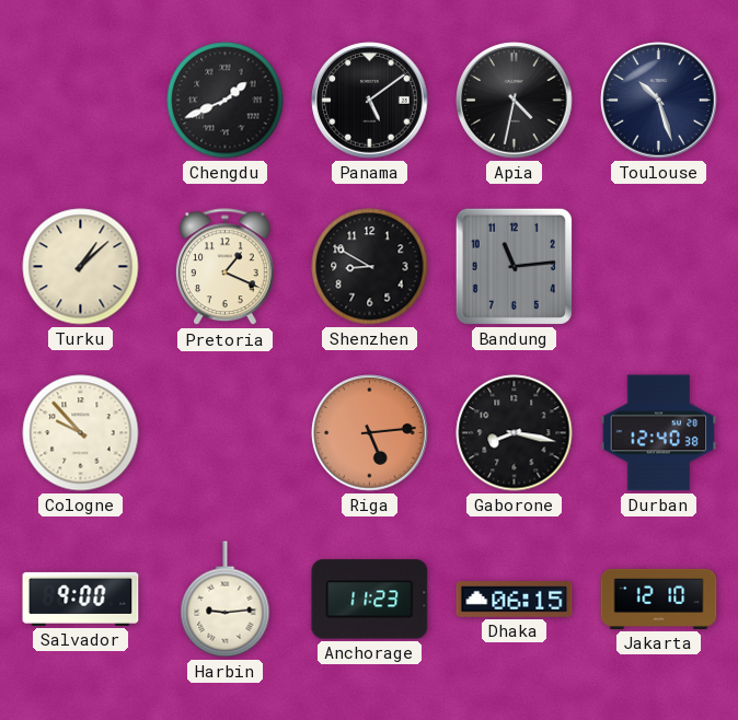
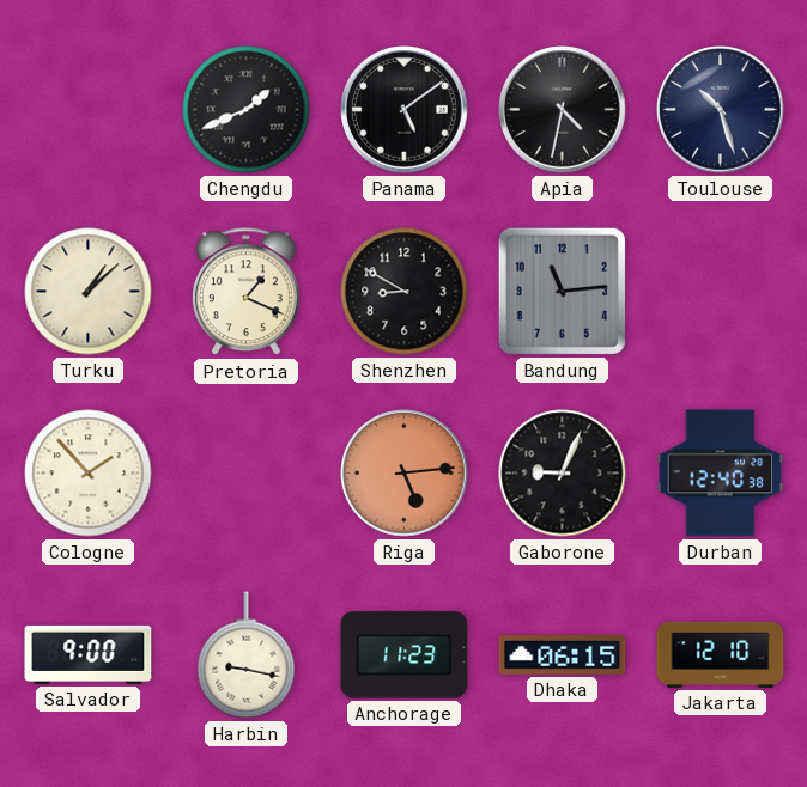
Cologne: 9:53 -> 1:53 (89, 474)
Gaborone: 8:17 -> 9:04 (563, 474)
Harbin: 9:14 -> 9:17 (247, 655)
